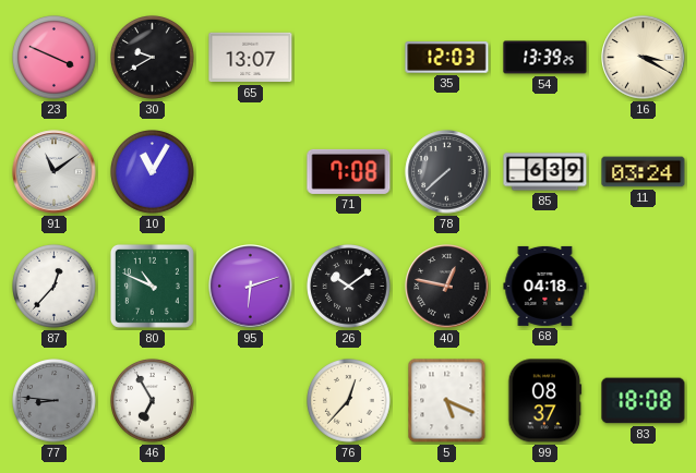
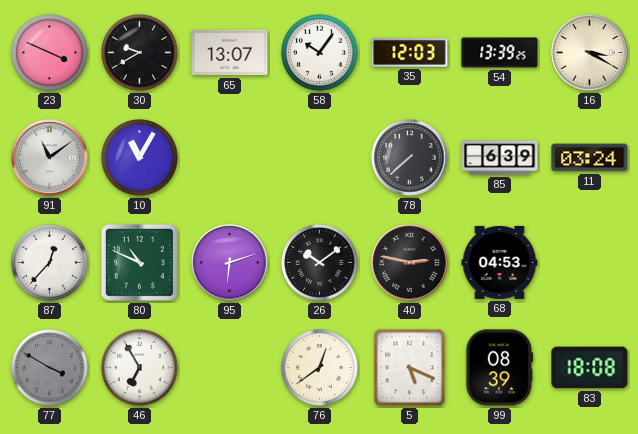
58: none -> 10:06 (320, 53)
71: 7:08 -> none (349, 171)
40: 12:47 -> 2:47 (410, 263)
68: 04:18 -> 04:53 (500, 262)
77: 8:46 -> 3:50 (50, 368)
76: 12:37 -> 12:39 (320, 368)
99: 08:37 -> 08:39 (500, 368)
